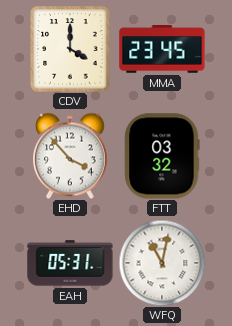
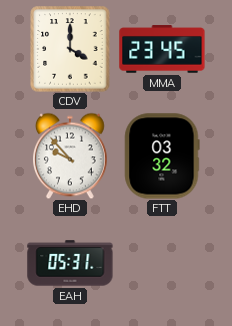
EHD: 3:53 -> 9:53 (71, 156)
WFQ: 11:02 -> none (162, 263)
